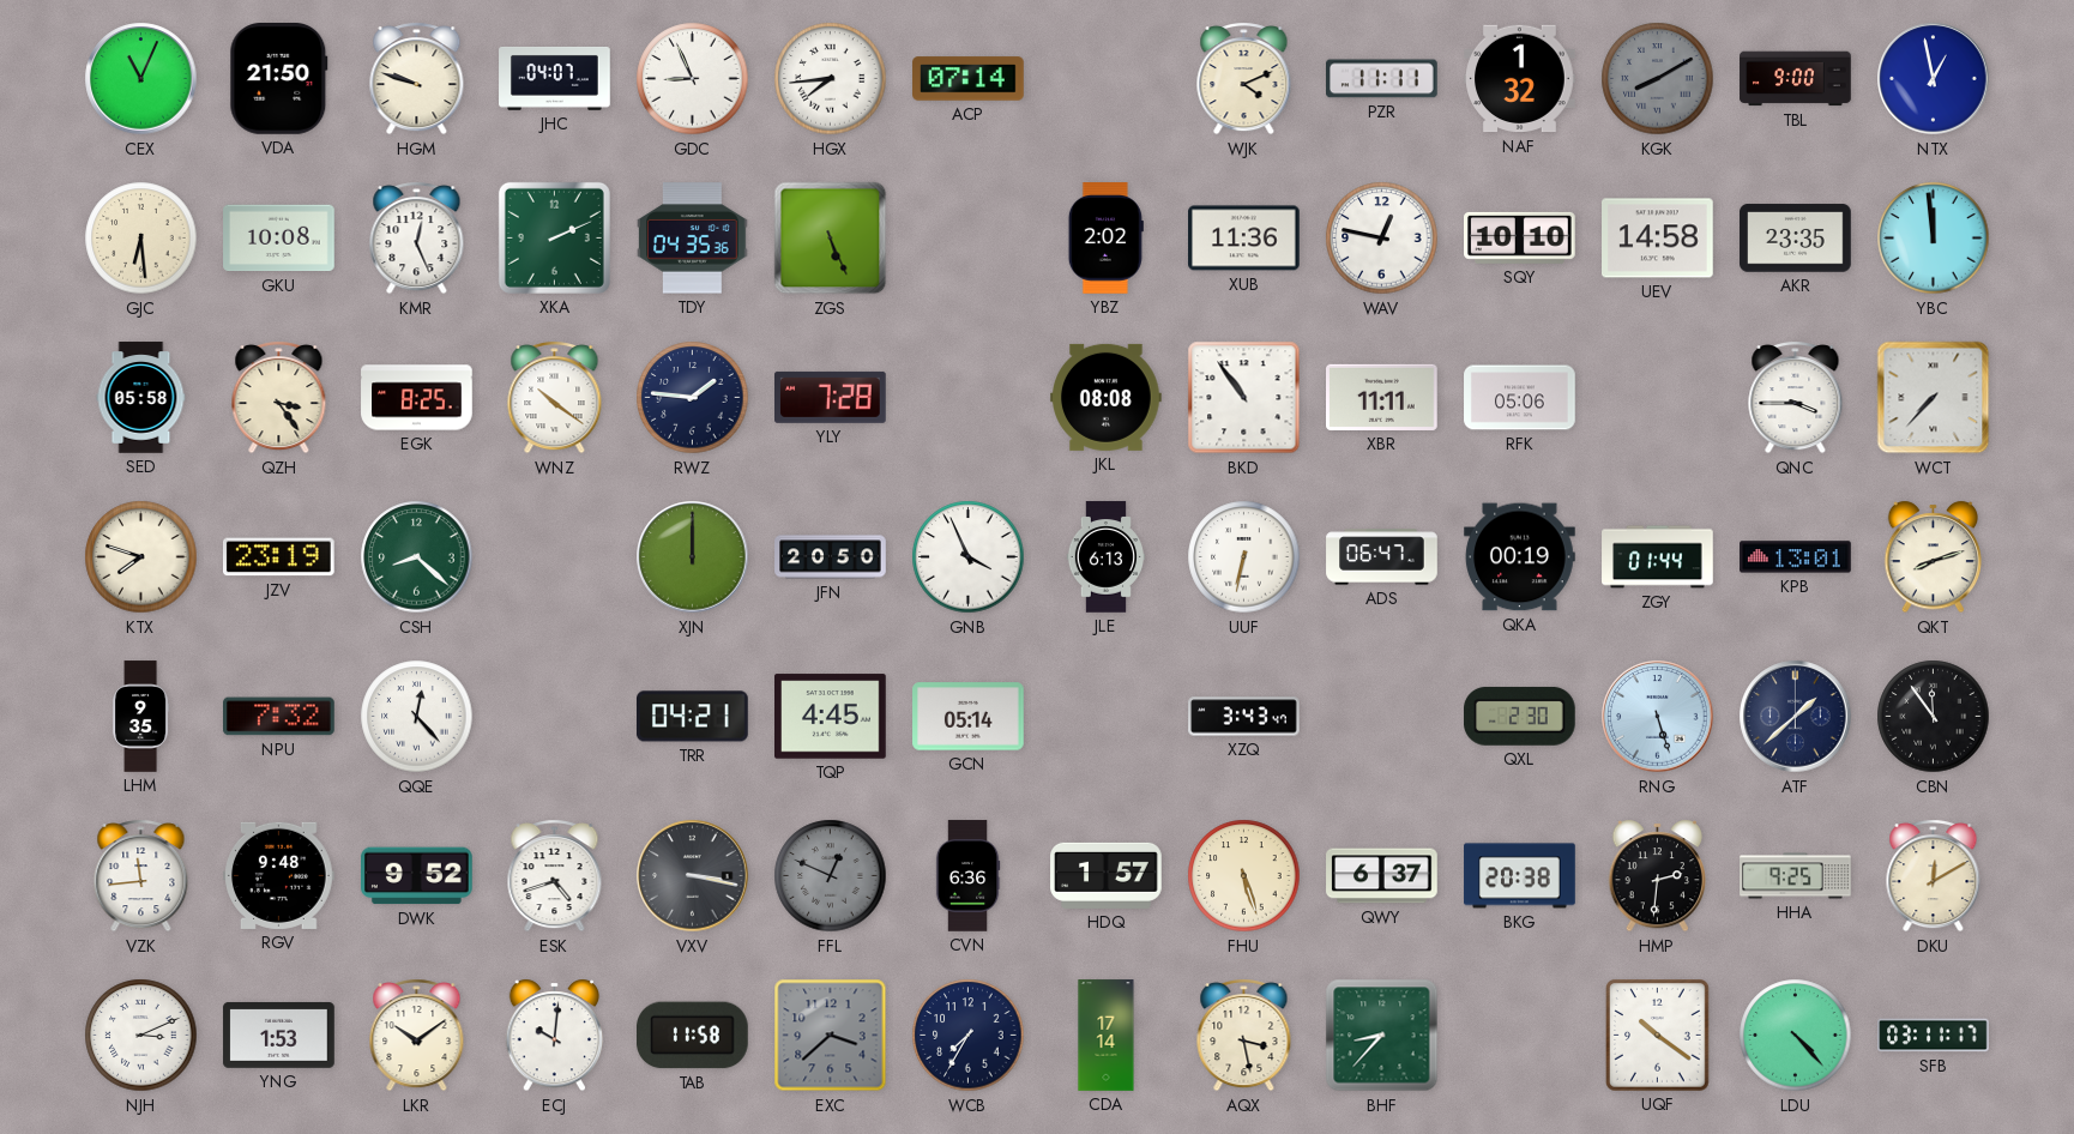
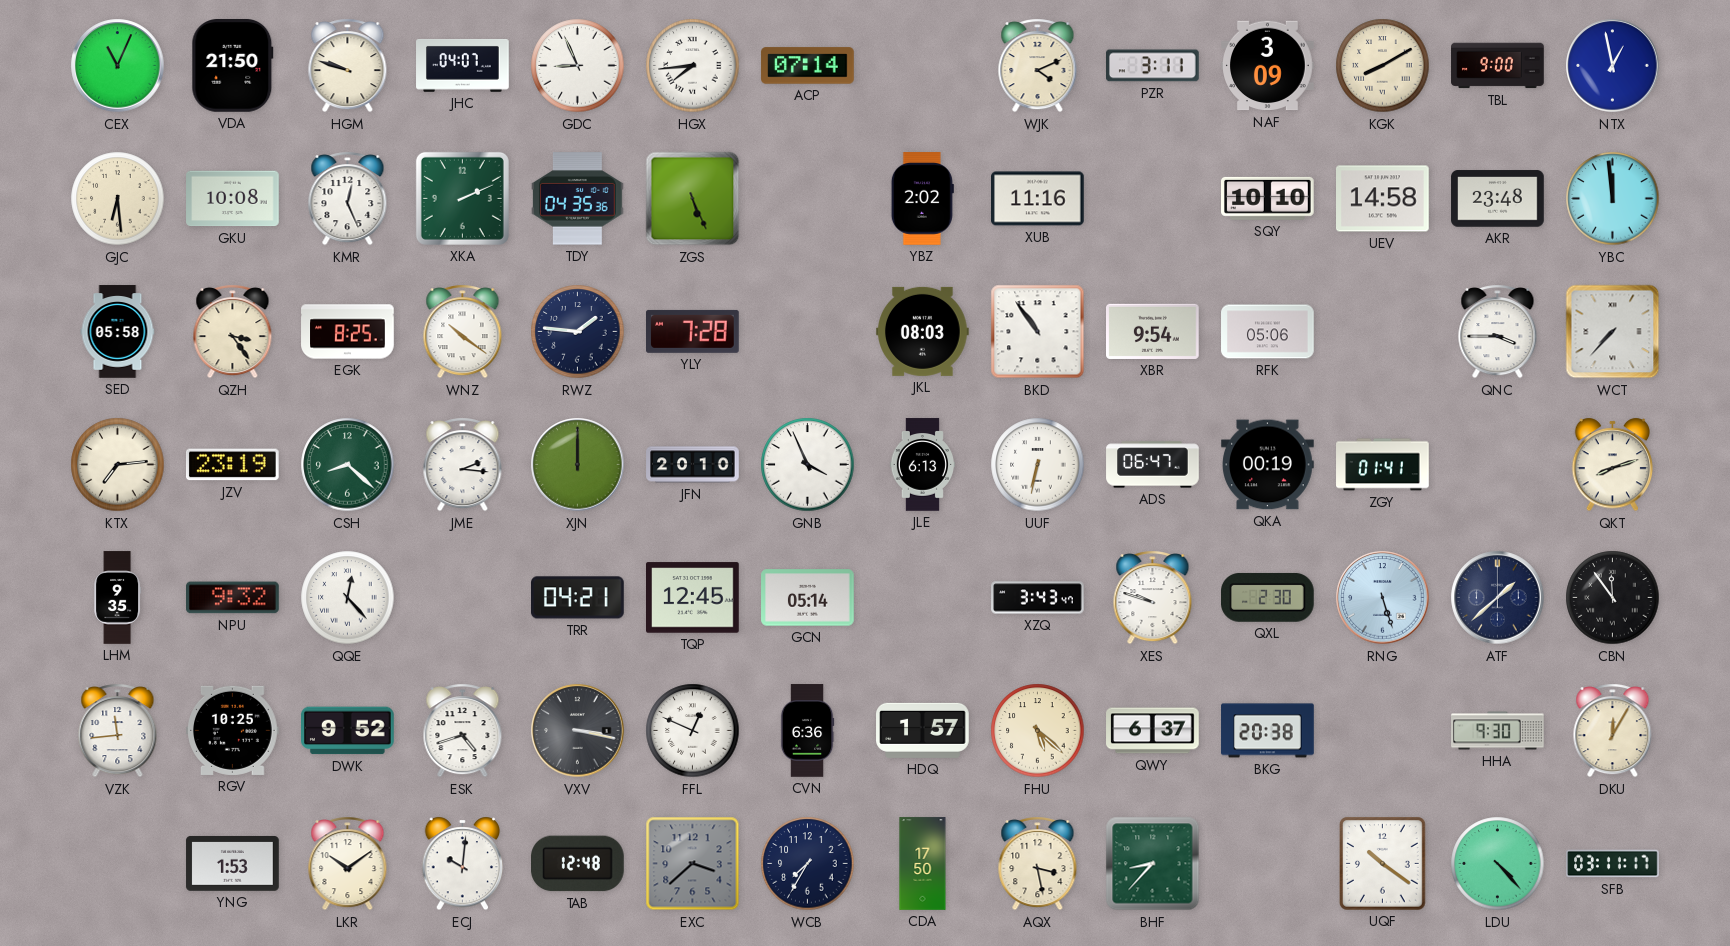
PZR: 11:11 -> 3:11 (1153, 66)
NAF: 1:32 -> 3:09 (1268, 66)
KGK dial: grey -> cream (1383, 66)
XUB: 11:36 -> 11:16 (1038, 199)
WAV: 12:47 -> none (1382, 239)
AKR: 23:35 -> 23:48 (1498, 199)
JKL: 08:08 -> 08:03 (923, 331)
XBR: 11:11 -> 9:54 (1153, 331)
KTX: 7:48 -> 7:14 (118, 465)
JME: none -> 2:16 (463, 465)
JFN: 20:50 -> 20:10 (693, 465)
ZGY: 01:44 -> 01:41 (1383, 465)
KPB: 13:01 -> none (1796, 557)
NPU: 7:32 -> 9:32 (233, 598)
TQP: 4:45 -> 12:45 (693, 598)
XES: none -> 9:48 (1153, 598)
RGV: 9:48 -> 10:25 (233, 730)
FFL dial: grey -> white (693, 731)
FHU: 5:27 -> 5:22 (1038, 731)
HMP: 2:31 -> none (1658, 876)
HHA: 9:25 -> 9:30 (1498, 731)
DKU: 12:10 -> 12:05 (1613, 731)
NJH: 3:11 -> none (141, 1036)
TAB: 11:58 -> 12:48 (578, 864)
CDA: 17:14 -> 17:50 (923, 864)
